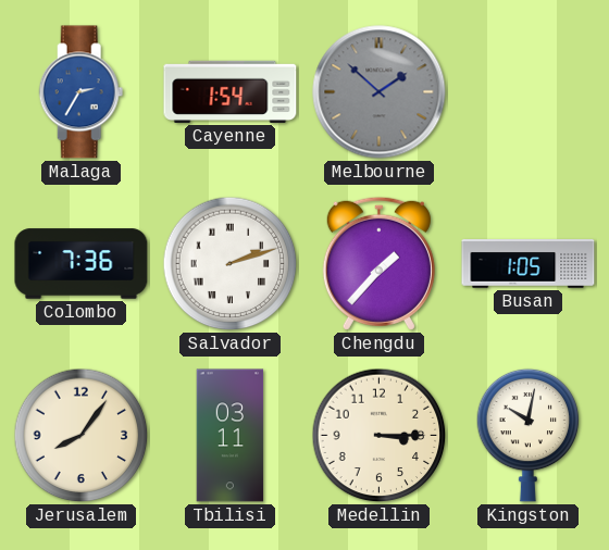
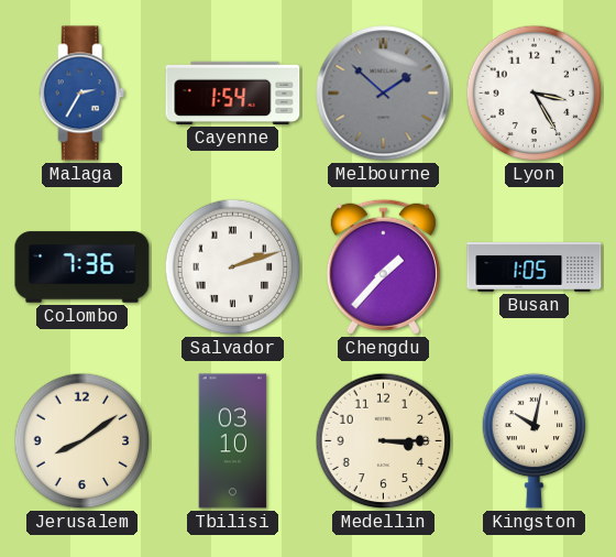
Lyon: none -> 3:25 (535, 94)
Jerusalem: 8:06 -> 8:09 (82, 441)
Tbilisi: 03:11 -> 03:10 (233, 441)
